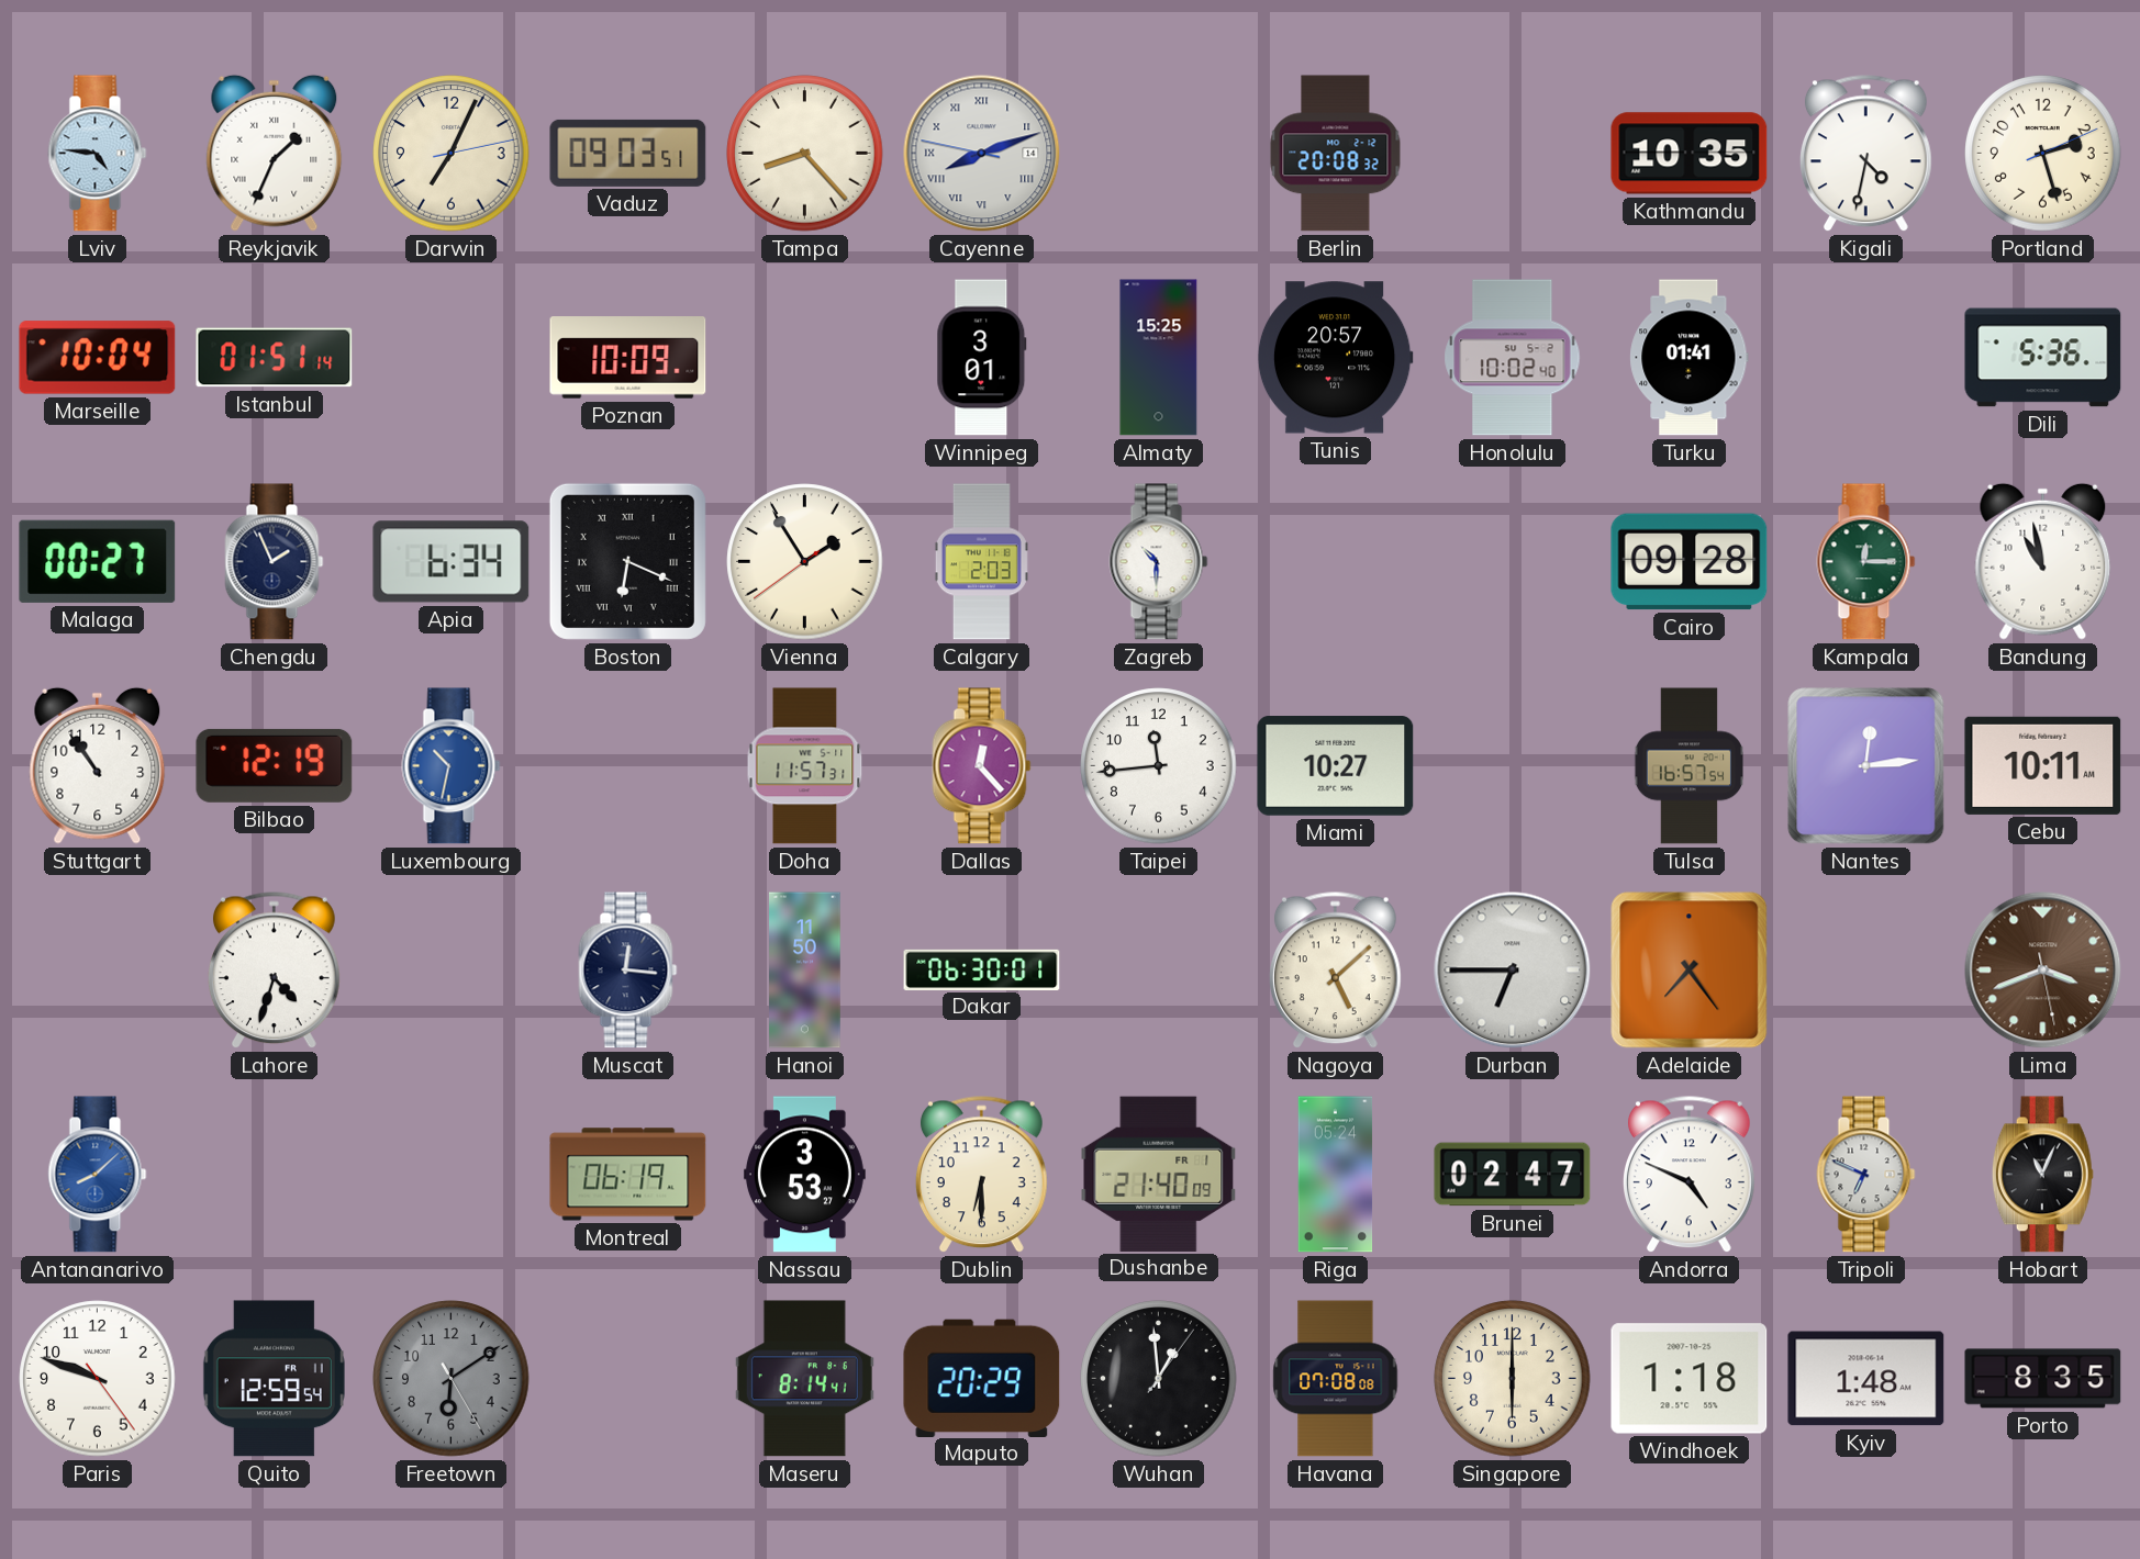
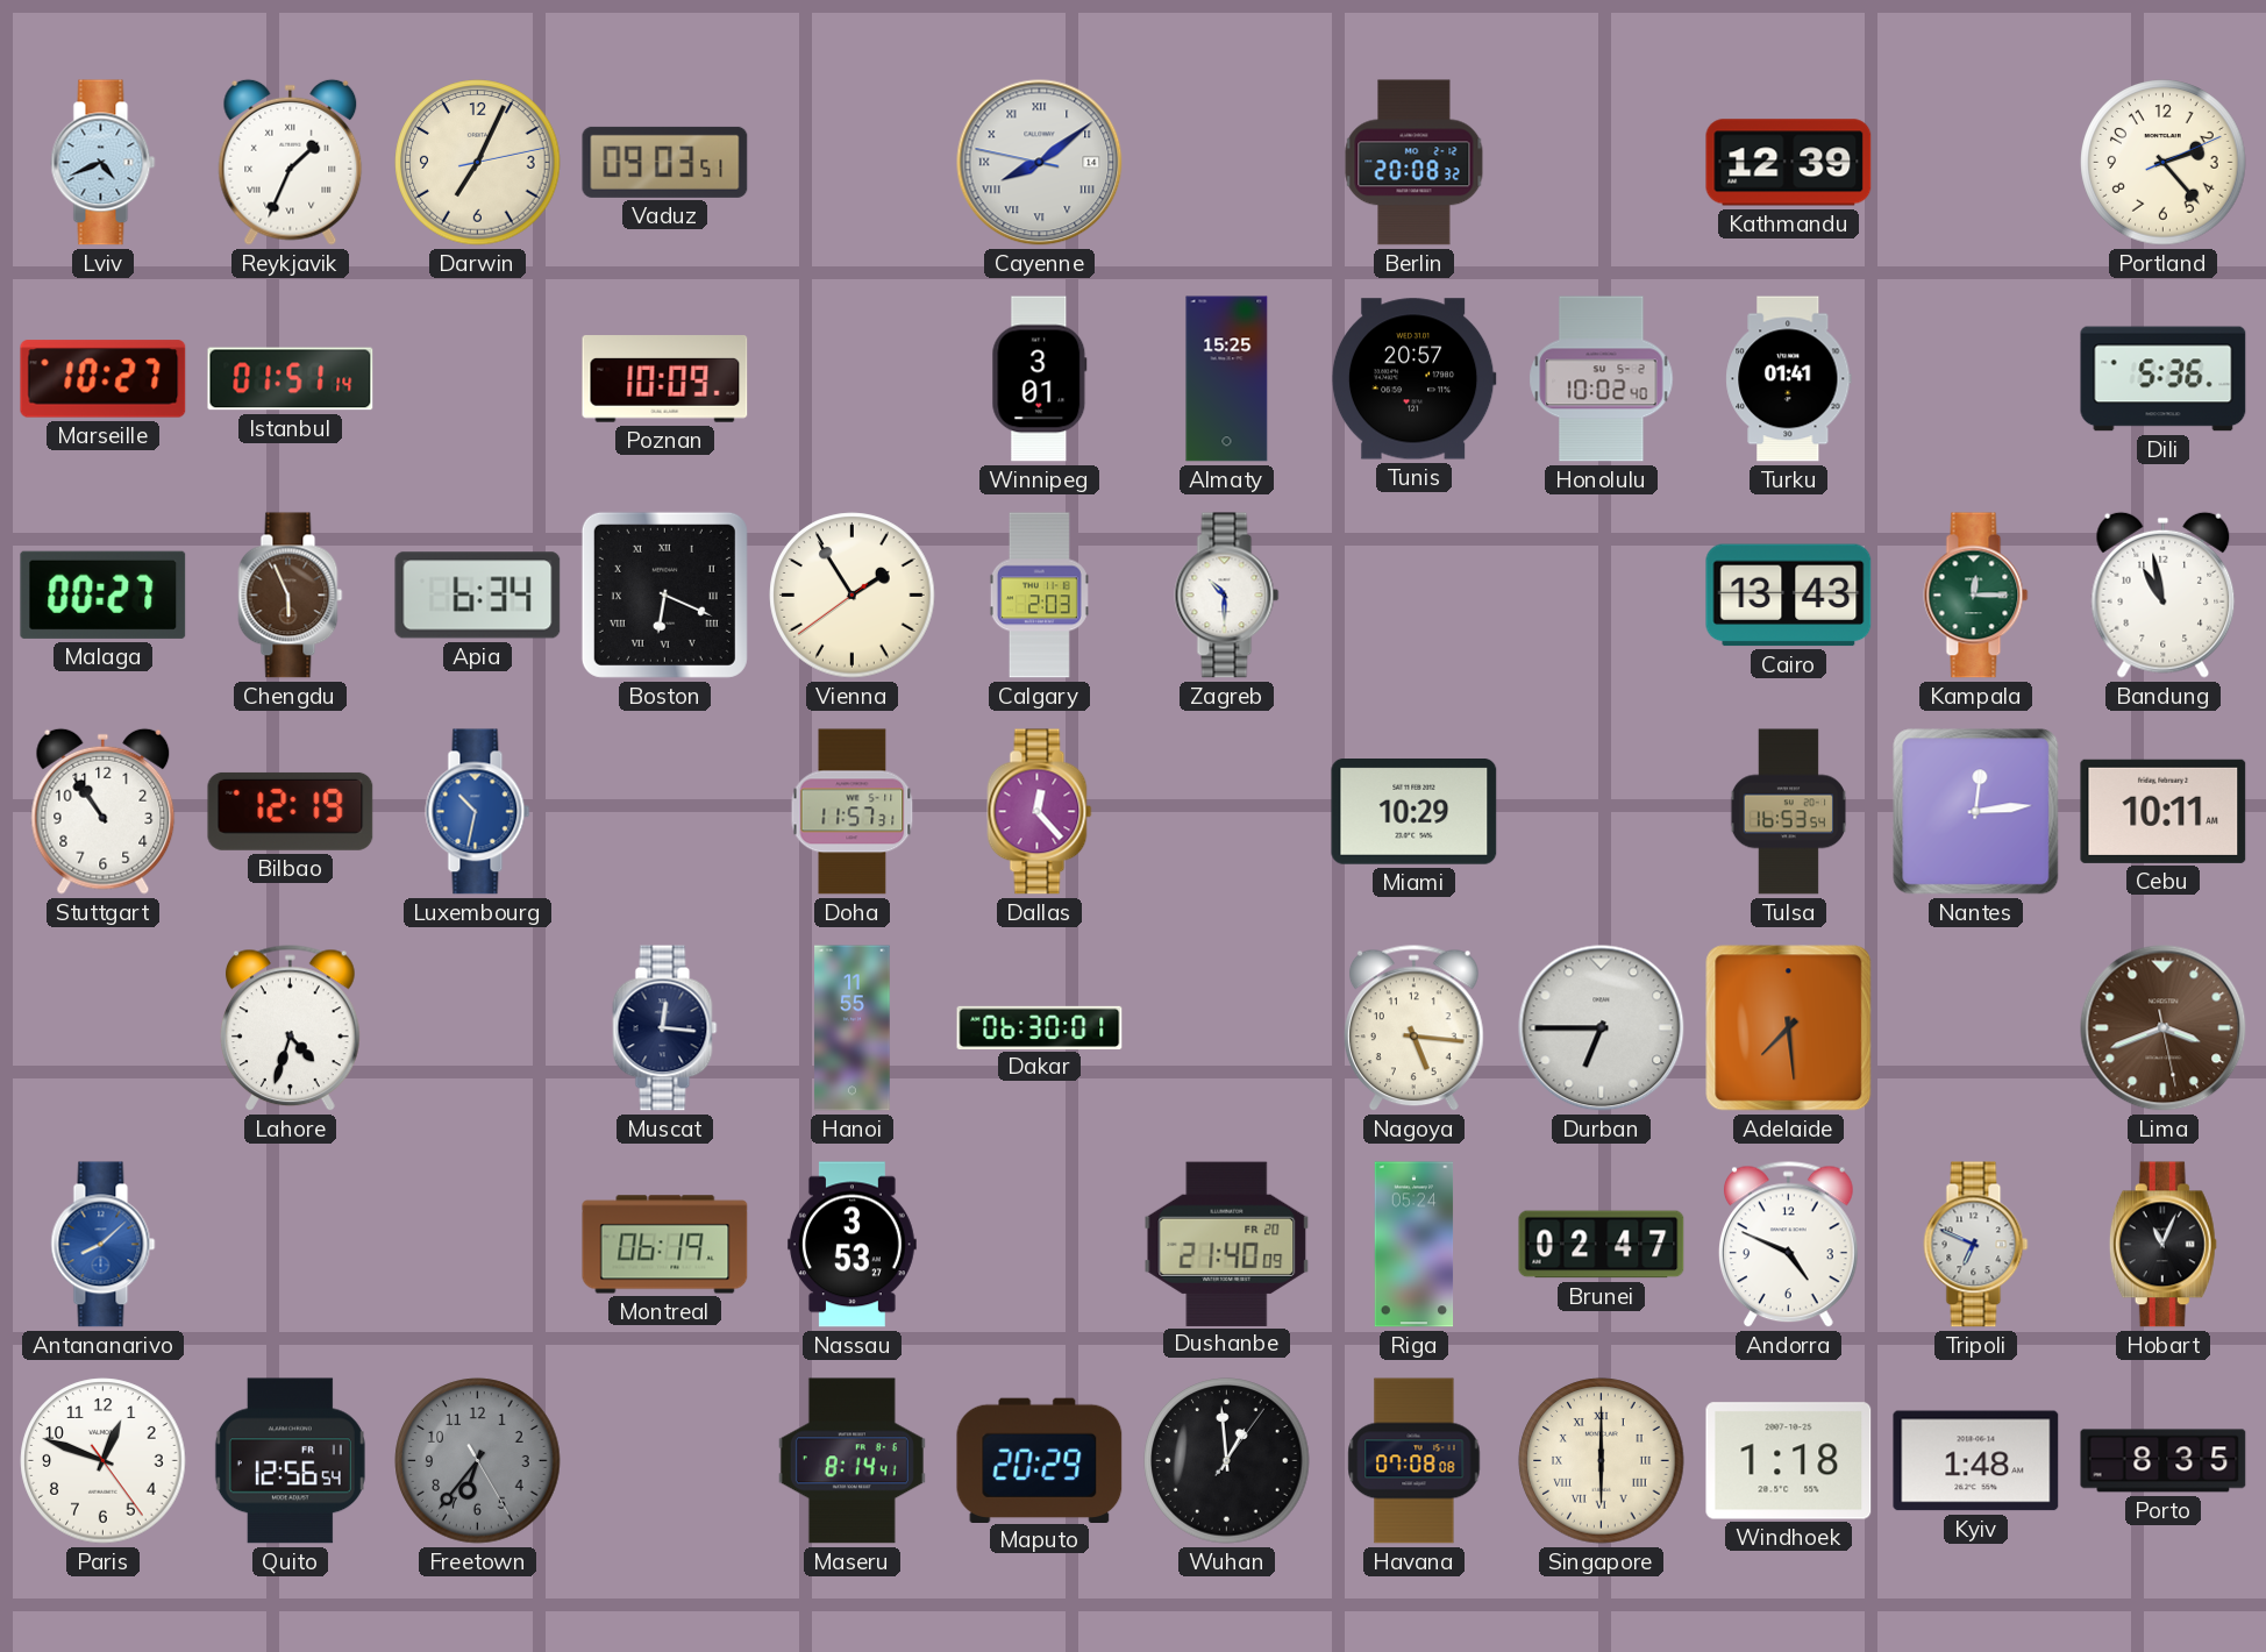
Lviv: 4:46 -> 4:41 (104, 163)
Tampa: 8:23 -> none (805, 154)
Cayenne: 8:11 -> 8:08 (1040, 163)
Kathmandu: 10:35 -> 12:39 (1789, 163)
Kigali: 4:32 -> none (1865, 154)
Portland: 2:27 -> 2:23 (2164, 163)
Marseille: 10:04 -> 10:27 (104, 379)
Chengdu: 1:56 -> 5:56 (291, 596)
Chengdu dial: navy -> brown (291, 596)
Cairo: 09:28 -> 13:43 (1789, 596)
Taipei: 11:44 -> none (1159, 766)
Miami: 10:27 -> 10:29 (1415, 812)
Tulsa: 16:57 -> 16:53 (1788, 812)
Hanoi: 11:50 -> 11:55 (853, 1028)
Nagoya: 5:08 -> 5:16 (1413, 1028)
Adelaide: 7:24 -> 7:29 (1789, 1028)
Dublin: 6:30 -> none (981, 1175)
Dushanbe date: FR 1 -> FR 20 (1227, 1244)
Paris: 9:48 -> 12:48 (104, 1461)
Quito: 12:59 -> 12:56 (290, 1461)
Freetown: 6:09 -> 6:36 (478, 1461)
Singapore numerals: Arabic -> Roman (1602, 1461)
